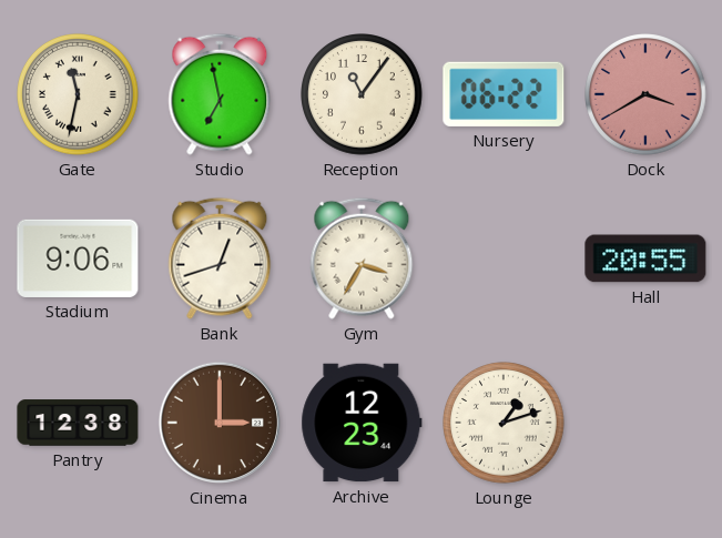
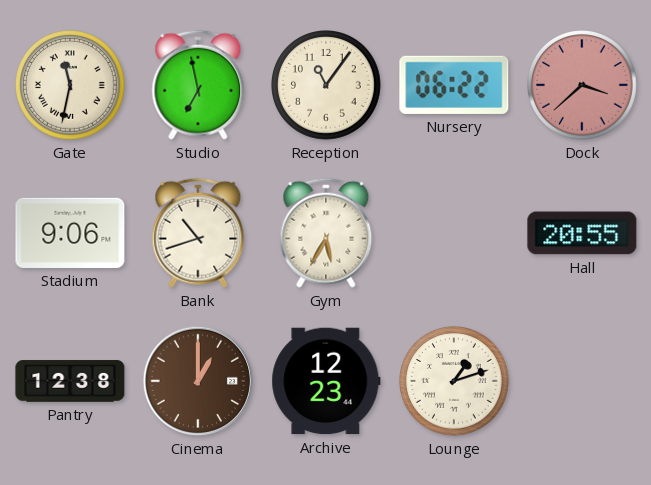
Dock: 3:40 -> 3:38 (583, 86)
Bank: 12:42 -> 10:42 (198, 233)
Gym: 3:35 -> 5:35 (326, 233)
Cinema: 3:00 -> 1:00 (198, 381)
